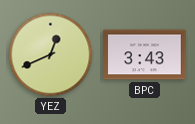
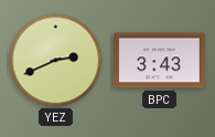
YEZ: 12:41 -> 2:41 (56, 61)
